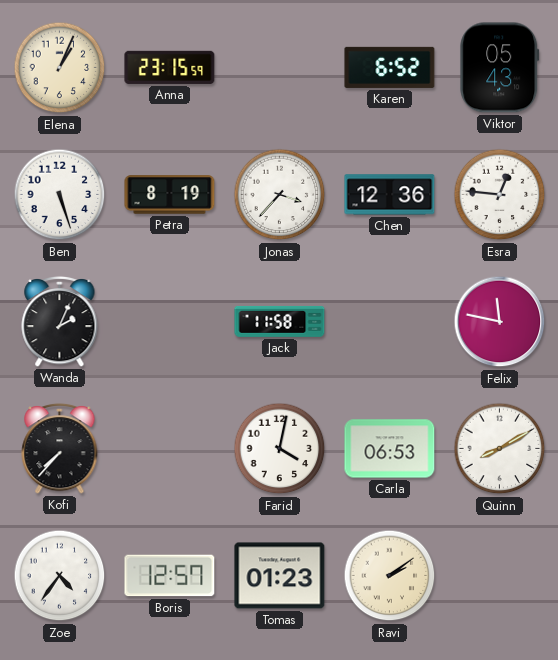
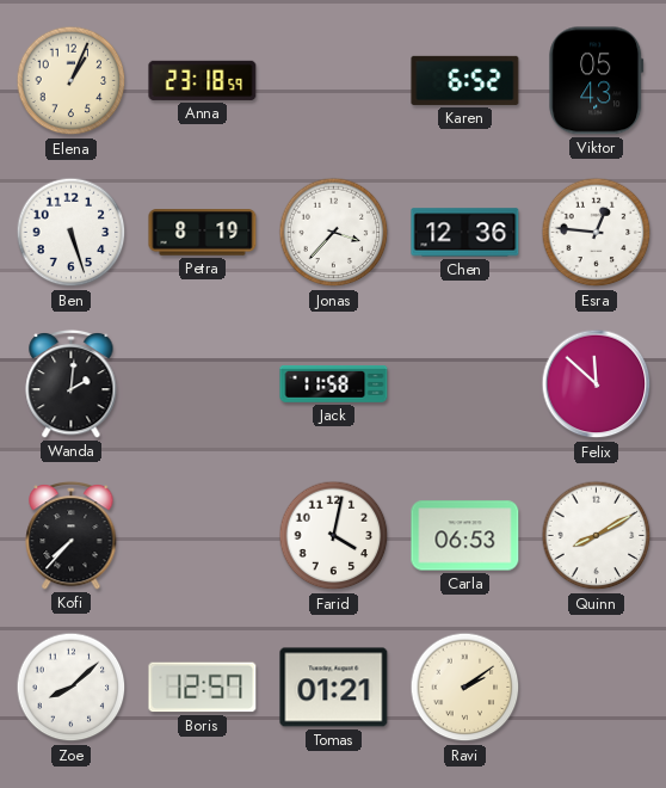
Anna: 23:15 -> 23:18 (203, 80)
Wanda: 2:04 -> 2:01 (72, 383)
Felix: 11:47 -> 11:52 (597, 384)
Zoe: 4:36 -> 8:08 (72, 688)
Tomas: 01:23 -> 01:21 (334, 688)
